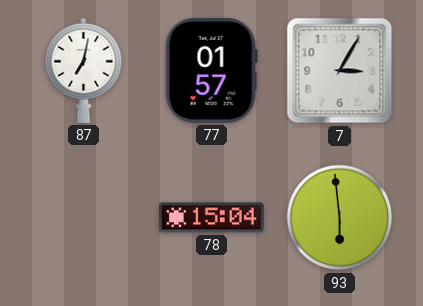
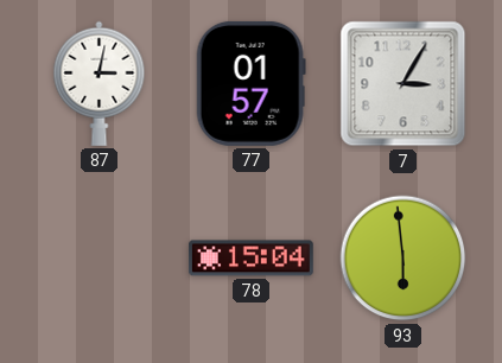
87: 7:02 -> 3:02 (100, 83)
